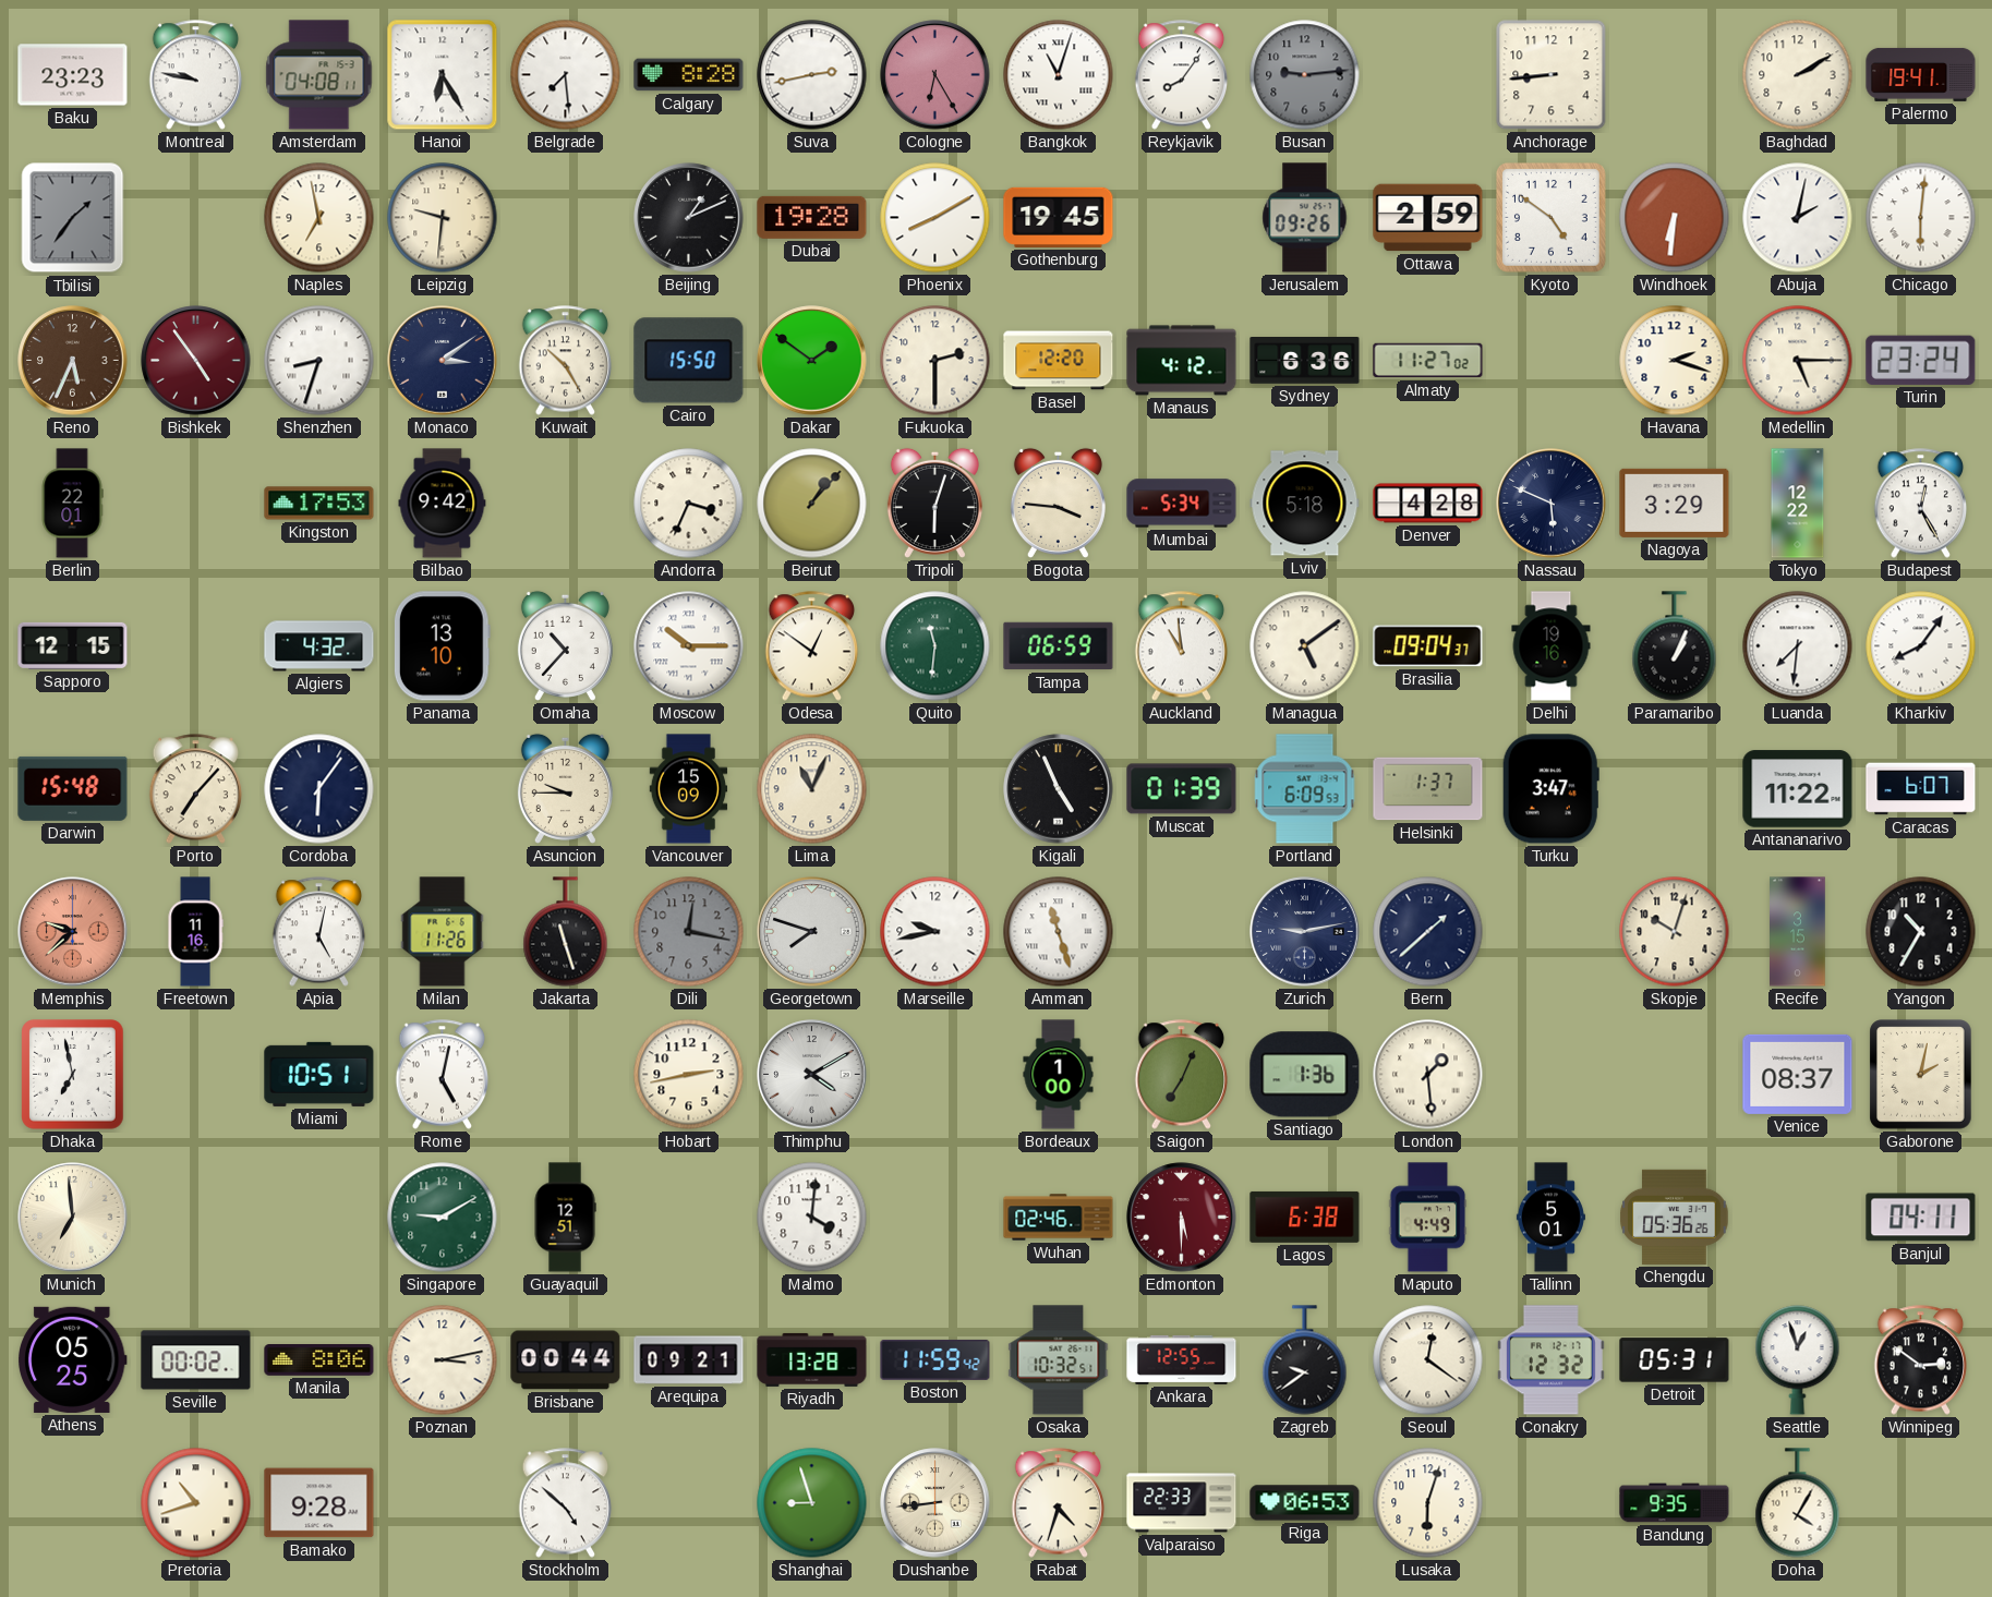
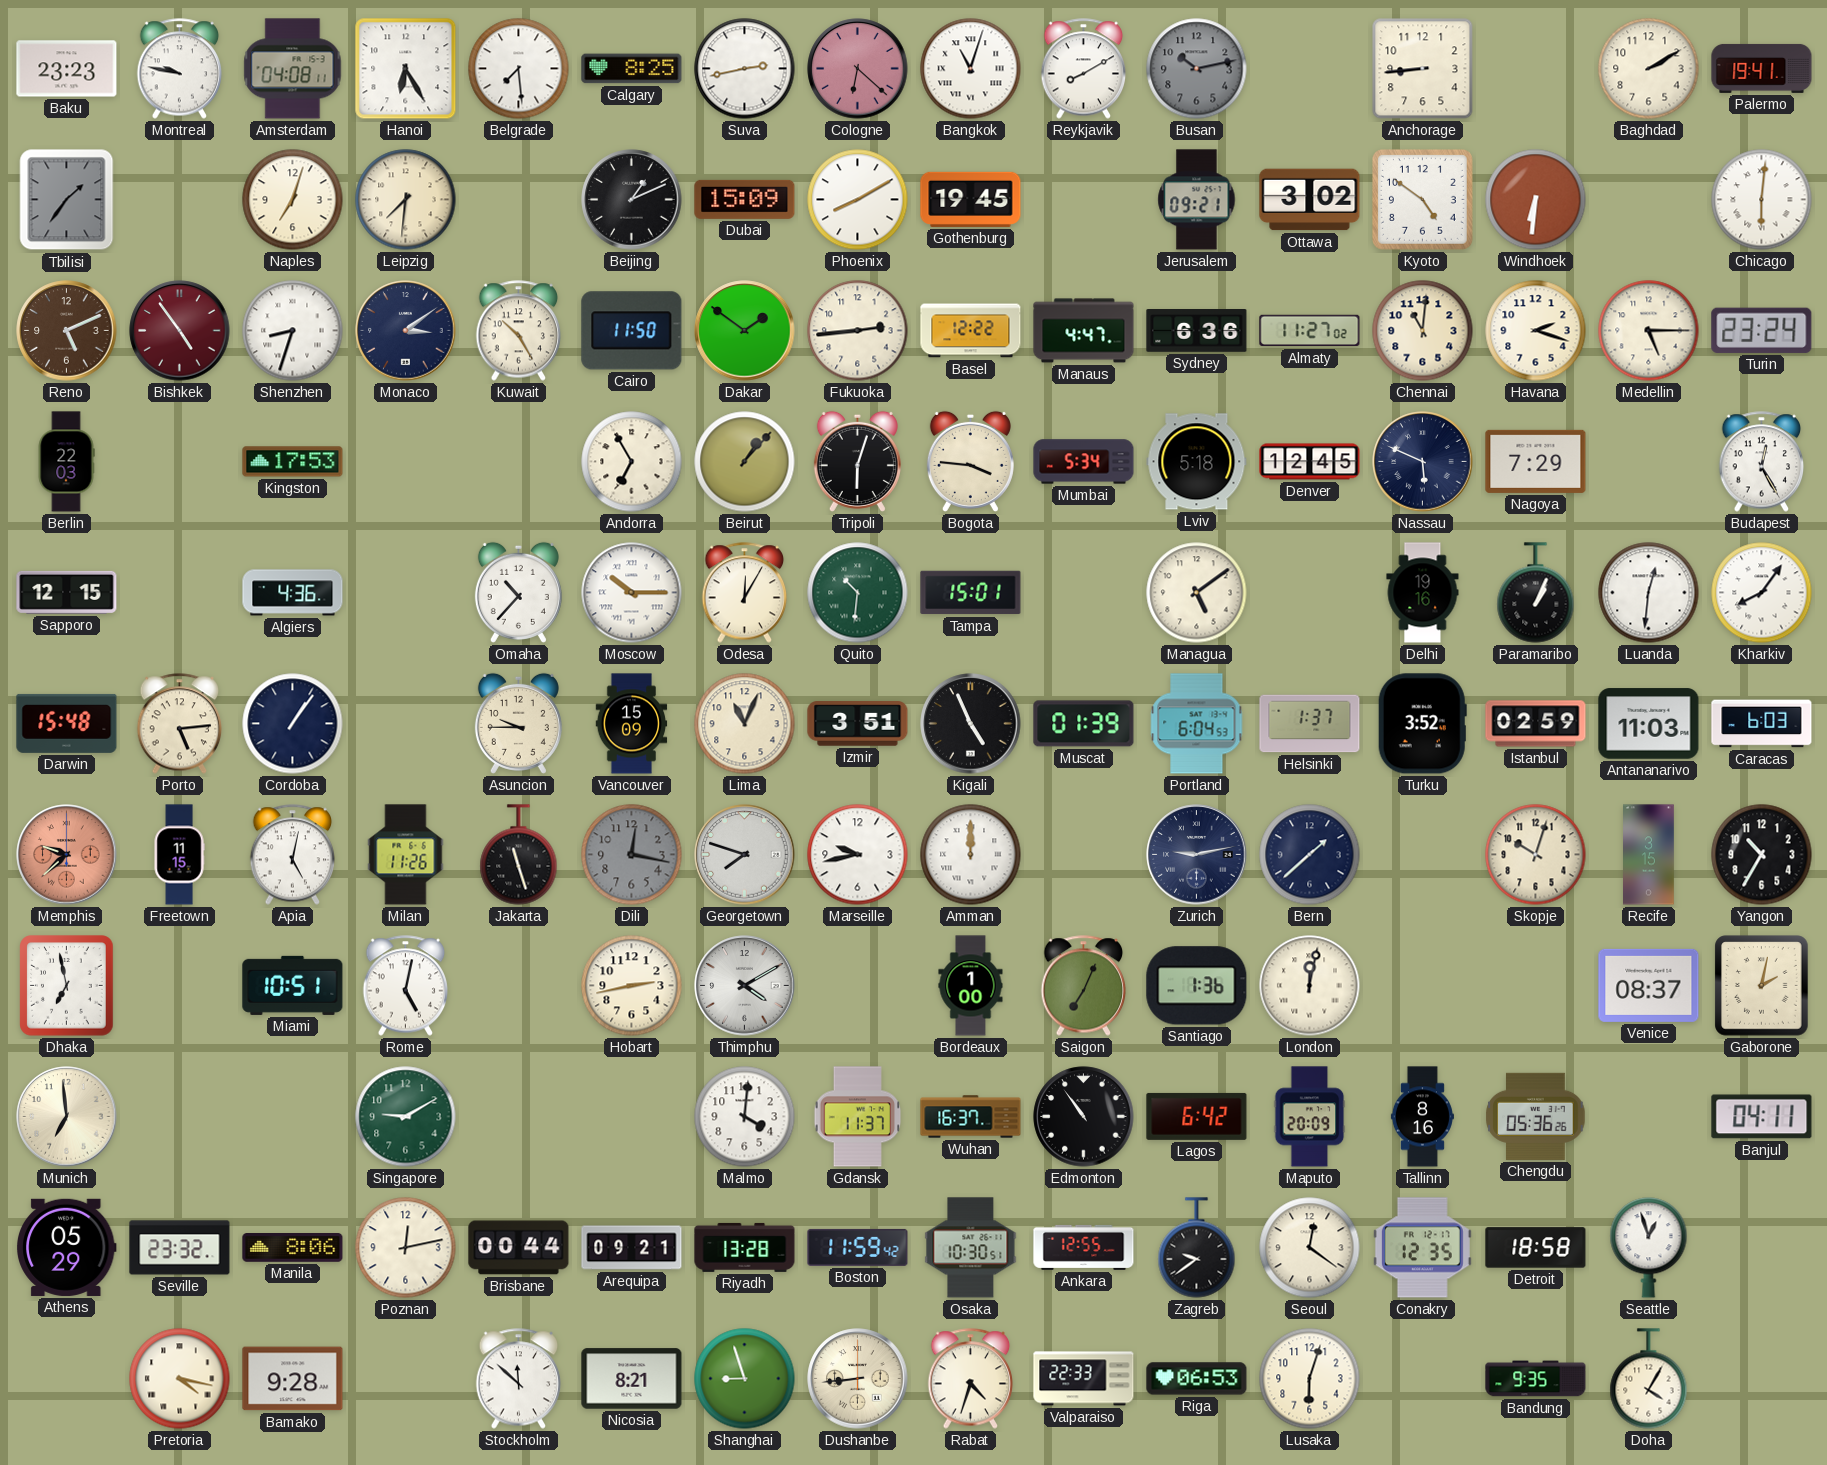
Calgary: 8:28 -> 8:25 (632, 69)
Cologne: 6:25 -> 6:22 (858, 69)
Reykjavik: 8:06 -> 8:10 (1084, 69)
Busan: 9:14 -> 10:13 (1197, 69)
Naples: 6:58 -> 7:03 (293, 200)
Leipzig: 9:31 -> 7:31 (406, 200)
Dubai: 19:28 -> 15:09 (745, 199)
Jerusalem: 09:26 -> 09:21 (1197, 200)
Ottawa: 2:59 -> 3:02 (1310, 200)
Abuja: 2:02 -> none (1798, 218)
Reno: 5:34 -> 5:11 (67, 331)
Cairo: 15:50 -> 11:50 (632, 331)
Fukuoka: 2:30 -> 2:44 (858, 331)
Basel: 12:20 -> 12:22 (971, 331)
Manaus: 4:12 -> 4:47 (1084, 331)
Chennai: none -> 11:01 (1423, 331)
Berlin: 22:01 -> 22:03 (66, 462)
Bilbao: 9:42 -> none (443, 504)
Andorra: 3:34 -> 6:55 (632, 462)
Denver: 4:28 -> 12:45 (1310, 462)
Nagoya: 3:29 -> 7:29 (1536, 461)
Tokyo: 12:22 -> none (1798, 504)
Algiers: 4:32 -> 4:36 (293, 593)
Panama: 13:10 -> none (442, 646)
Odesa: 12:51 -> 12:05 (745, 593)
Quito: 11:31 -> 10:31 (858, 593)
Tampa: 06:59 -> 15:01 (971, 593)
Auckland: 10:59 -> none (1182, 646)
Brasilia: 09:04 -> none (1428, 646)
Luanda: 7:31 -> 12:31 (1649, 593)
Porto: 7:07 -> 5:14 (180, 724)
Cordoba: 6:06 -> 1:06 (293, 724)
Izmir: none -> 3:51 (858, 724)
Portland: 6:09 -> 6:04 (1197, 724)
Turku: 3:47 -> 3:52 (1422, 724)
Istanbul: none -> 02:59 (1536, 724)
Antananarivo: 11:22 -> 11:03 (1649, 724)
Caracas: 6:07 -> 6:03 (1762, 724)
Freetown: 11:16 -> 11:15 (179, 855)
Amman: 11:27 -> 12:00 (971, 855)
London: 1:29 -> 12:02 (1310, 986)
Guayaquil: 12:51 -> none (565, 1218)
Gdansk: none -> 11:37 (858, 1117)
Wuhan: 02:46 -> 16:37 (971, 1117)
Edmonton: 5:30 -> 10:54 (1084, 1117)
Edmonton dial: burgundy -> black (1084, 1117)
Lagos: 6:38 -> 6:42 (1197, 1116)
Maputo: 4:49 -> 20:09 (1310, 1117)
Tallinn: 5:01 -> 8:16 (1422, 1117)
Athens: 05:25 -> 05:29 (67, 1247)
Seville: 00:02 -> 23:32 (180, 1248)
Poznan: 3:13 -> 12:13 (406, 1248)
Osaka: 10:32 -> 10:30 (971, 1248)
Conakry: 12:32 -> 12:35 (1422, 1248)
Detroit: 05:31 -> 18:58 (1536, 1248)
Winnipeg: 2:51 -> none (1921, 1360)
Pretoria: 10:42 -> 4:17 (180, 1379)
Stockholm: 4:52 -> 11:52 (519, 1379)
Nicosia: none -> 8:21 (632, 1379)
